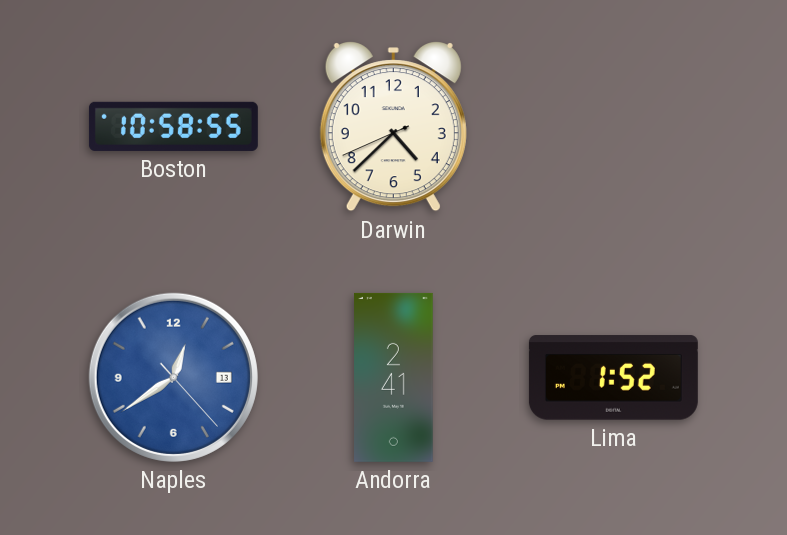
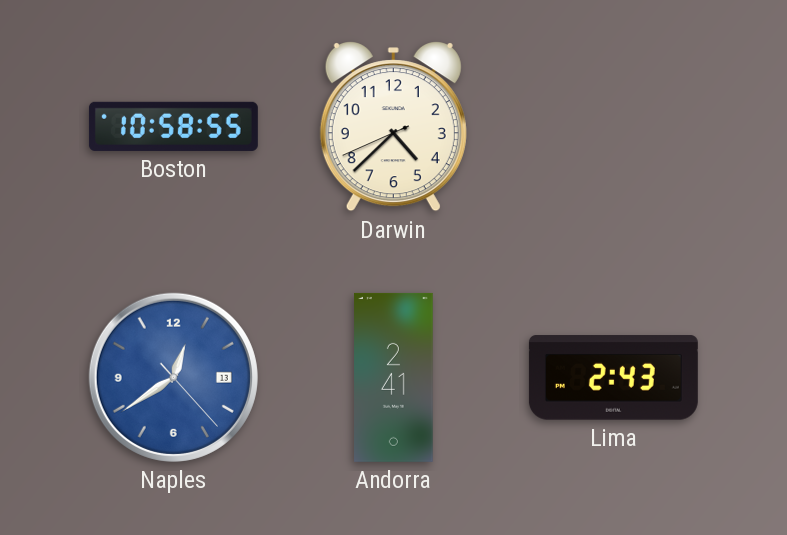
Lima: 1:52 -> 2:43 (613, 378)
